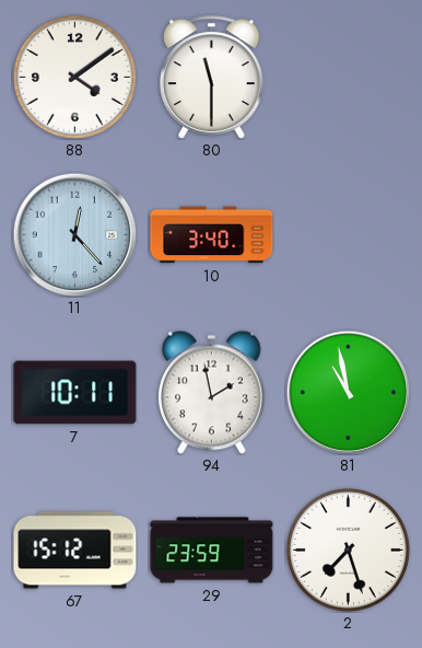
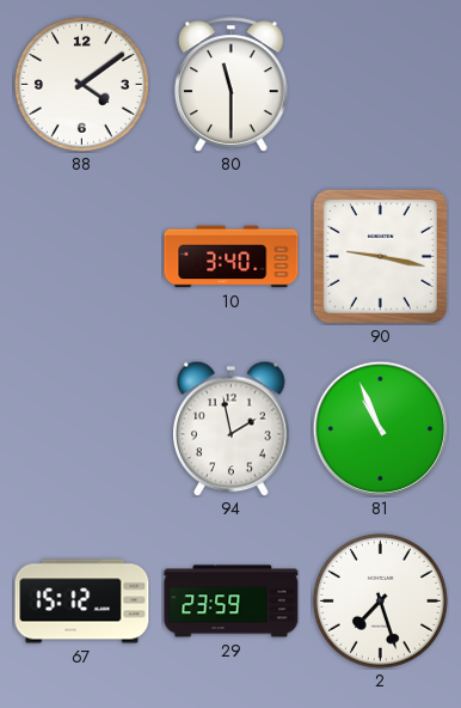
11: 12:23 -> none (74, 234)
90: none -> 9:17 (380, 256)
7: 10:11 -> none (75, 393)
81: 10:58 -> 10:56 (380, 428)
